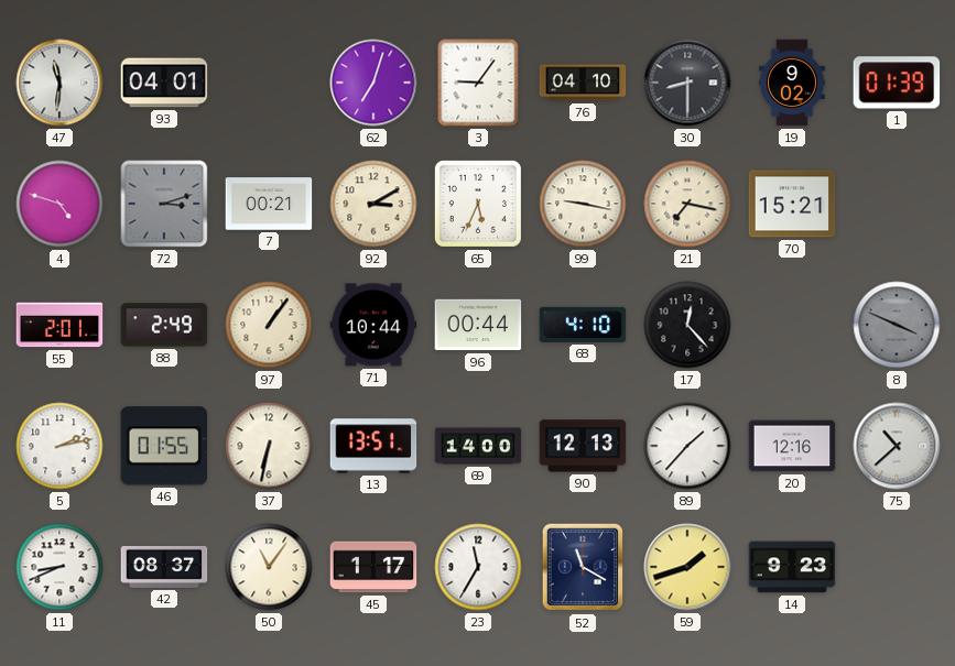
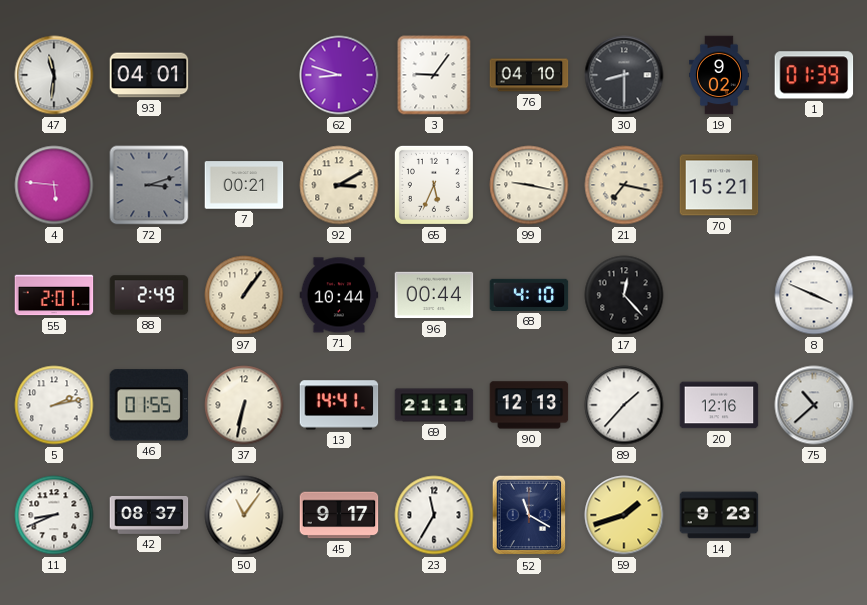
62: 7:03 -> 8:48 (339, 75)
4: 4:48 -> 5:46 (54, 185)
8 dial: grey -> white (814, 295)
13: 13:51 -> 14:41 (339, 405)
69: 14:00 -> 21:11 (434, 405)
45: 1:17 -> 9:17 (339, 515)
